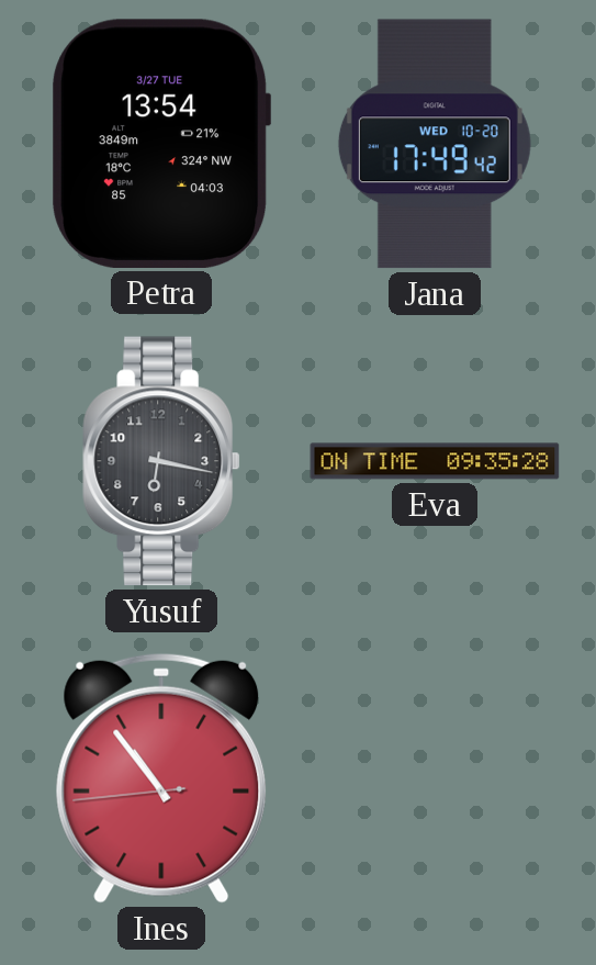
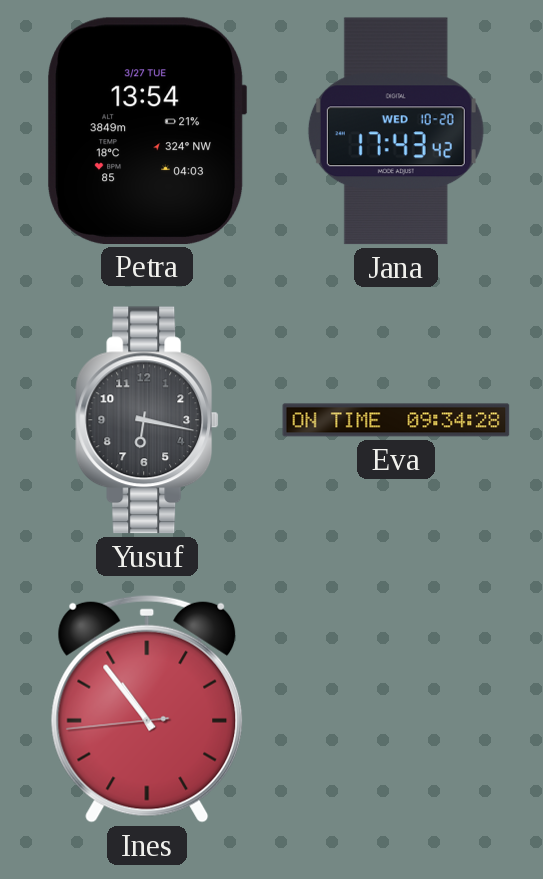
Jana: 17:49 -> 17:43 (396, 131)
Eva: 09:35 -> 09:34 (396, 420)
